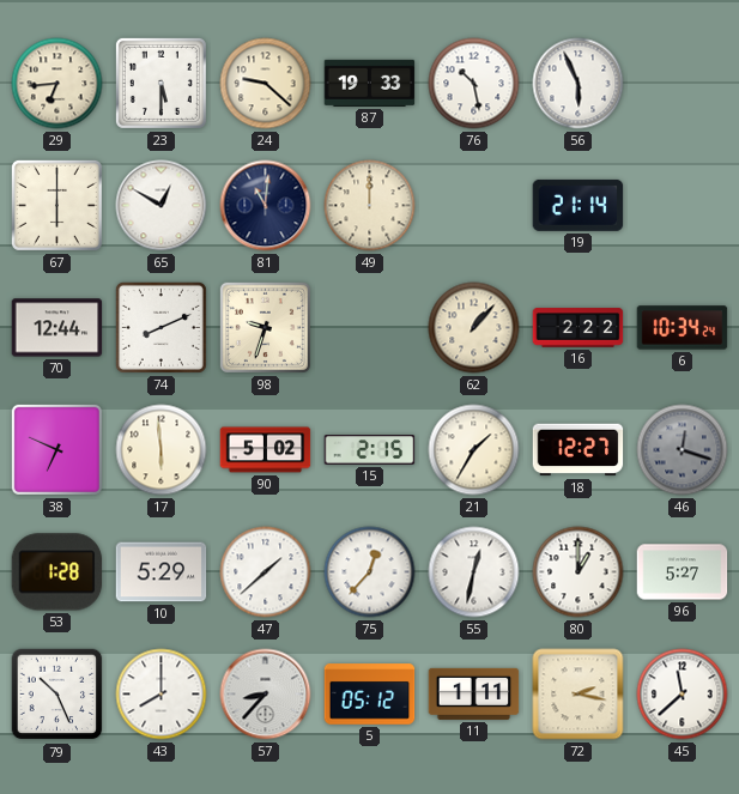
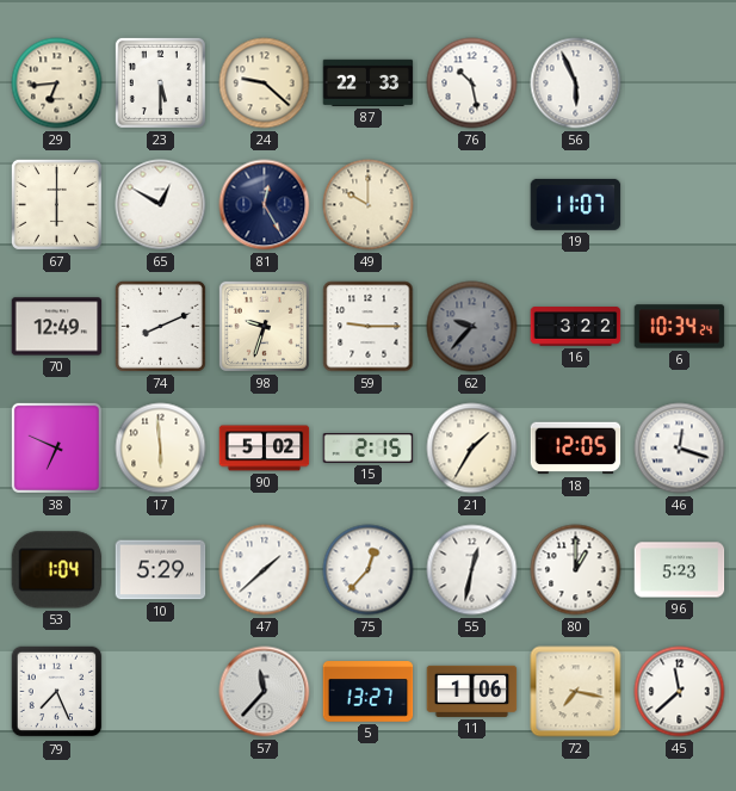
87: 19:33 -> 22:33 (369, 82)
81: 11:01 -> 12:25 (265, 205)
49: 12:00 -> 10:00 (369, 205)
19: 21:14 -> 11:07 (576, 204)
70: 12:44 -> 12:49 (57, 327)
59: none -> 9:15 (369, 327)
62: 1:07 -> 9:37 (472, 327)
62 dial: cream -> grey (472, 327)
16: 2:22 -> 3:22 (576, 327)
18: 12:27 -> 12:05 (576, 449)
46 dial: grey -> white (680, 449)
53: 1:28 -> 1:04 (57, 570)
96: 5:27 -> 5:23 (680, 570)
79: 10:26 -> 7:26 (57, 692)
43: 8:00 -> none (162, 695)
57: 8:37 -> 11:37 (265, 692)
5: 05:12 -> 13:27 (369, 692)
11: 1:11 -> 1:06 (472, 691)
72: 2:17 -> 7:17 (576, 692)
